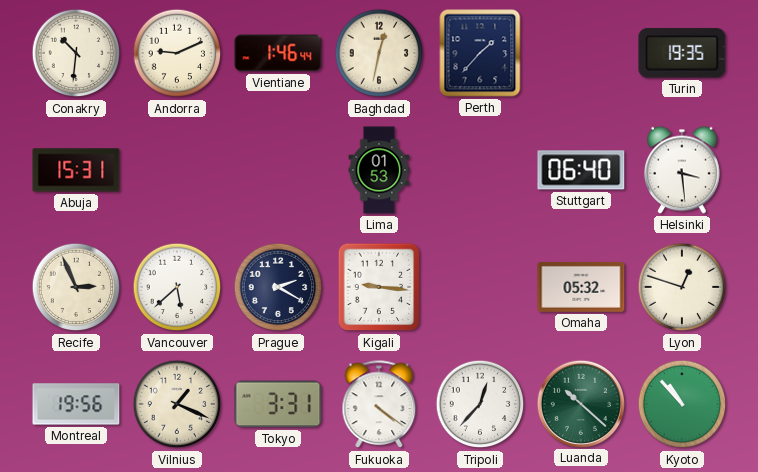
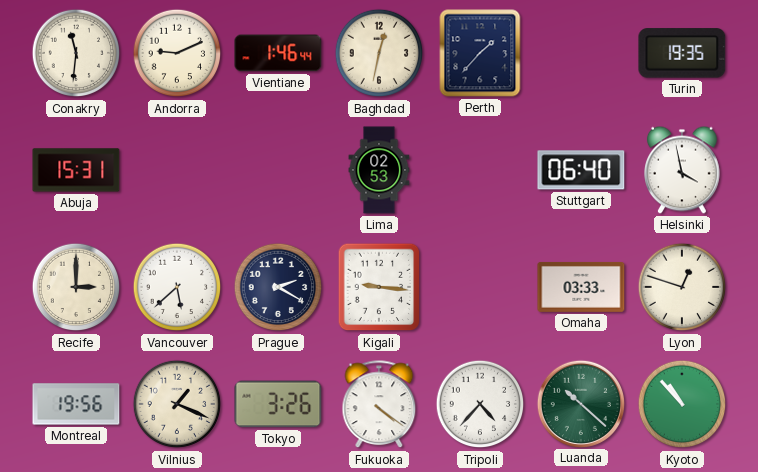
Conakry: 10:31 -> 11:31 (76, 53)
Lima: 01:53 -> 02:53 (379, 170)
Helsinki: 3:29 -> 3:58 (683, 170)
Recife: 2:56 -> 3:00 (76, 287)
Omaha: 05:32 -> 03:33 (581, 287)
Tokyo: 3:31 -> 3:26 (278, 404)
Tripoli: 12:37 -> 4:37 (480, 404)
